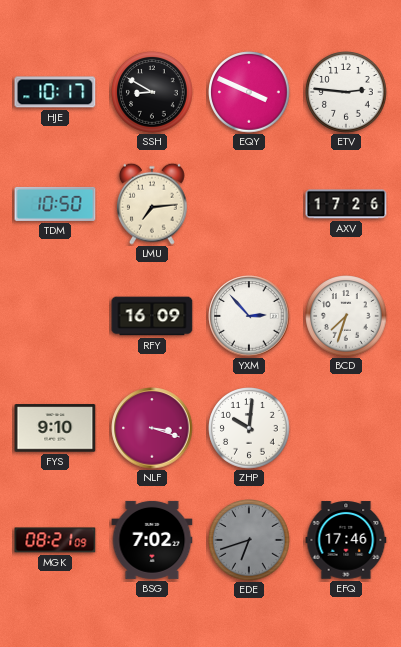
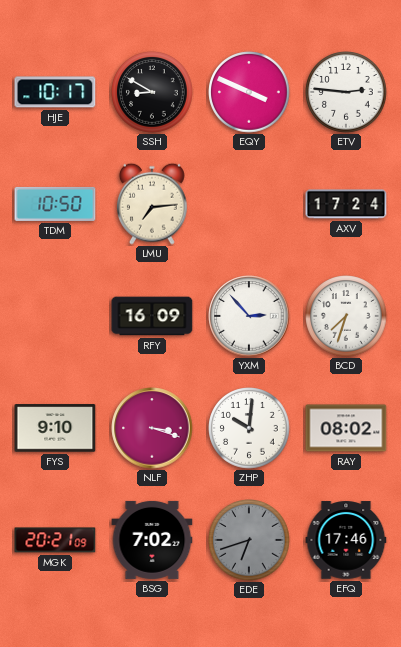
AXV: 17:26 -> 17:24 (346, 204)
RAY: none -> 08:02 (346, 428)
MGK: 08:21 -> 20:21 (55, 540)
